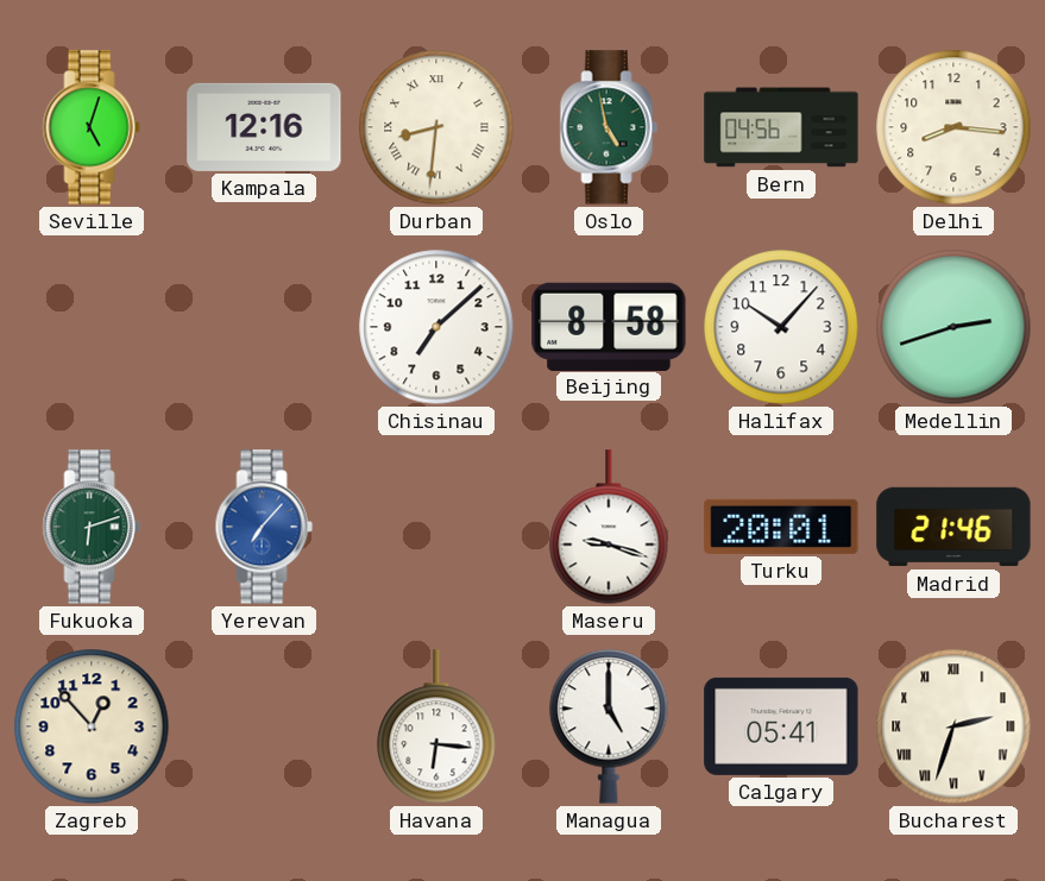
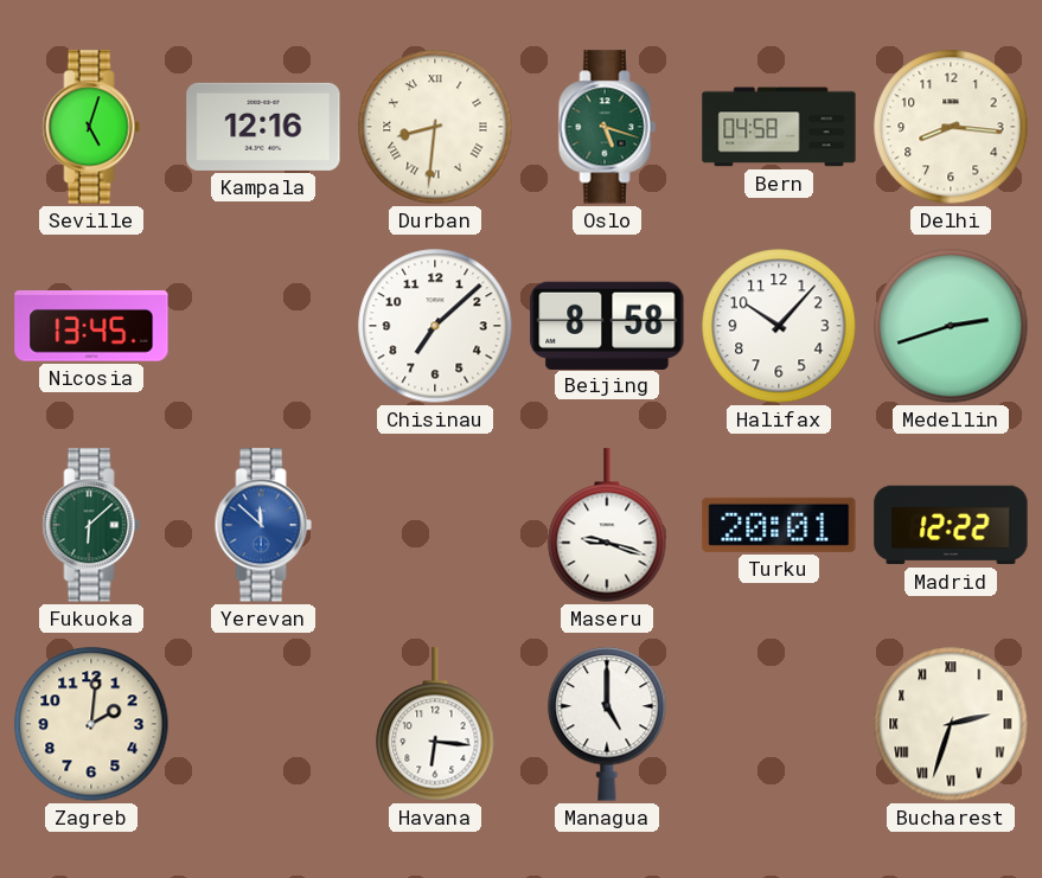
Oslo: 4:58 -> 5:18 (607, 127)
Bern: 04:56 -> 04:58 (779, 127)
Nicosia: none -> 13:45 (91, 326)
Fukuoka: 6:12 -> 6:08 (91, 525)
Yerevan: 7:07 -> 11:52 (263, 525)
Madrid: 21:46 -> 12:22 (951, 525)
Zagreb: 12:53 -> 2:01 (91, 724)
Calgary: 05:41 -> none (781, 726)
